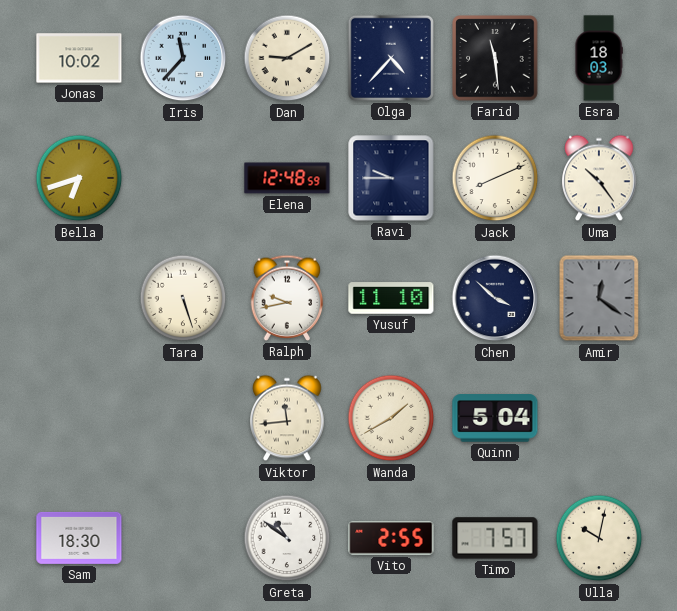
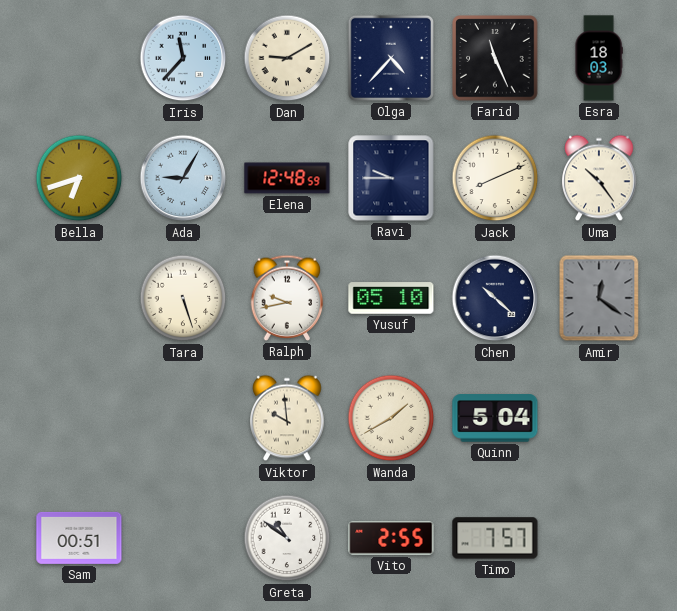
Jonas: 10:02 -> none (79, 58)
Farid: 11:29 -> 11:26 (495, 58)
Ada: none -> 9:05 (183, 178)
Yusuf: 11:10 -> 05:10 (391, 298)
Chen: 3:52 -> 10:22 (495, 298)
Viktor: 11:44 -> 9:59 (287, 418)
Sam: 18:30 -> 00:51 (79, 538)
Ulla: 10:02 -> none (599, 538)
